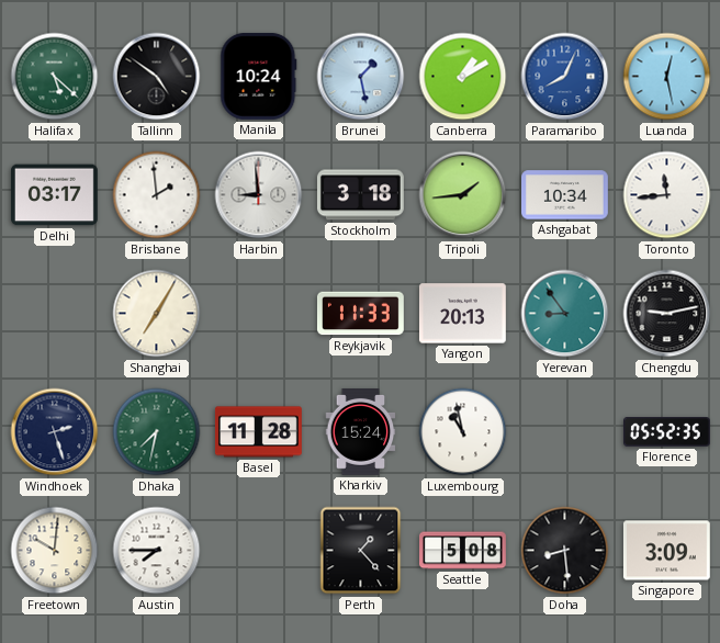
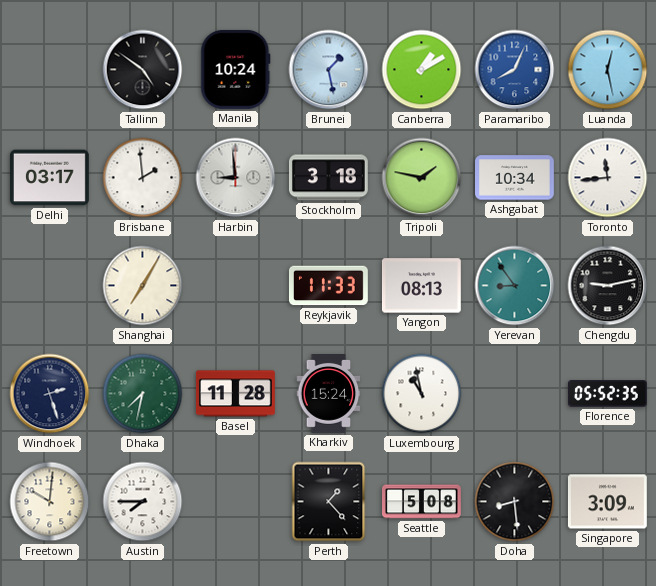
Halifax: 5:22 -> none (55, 77)
Tripoli: 1:44 -> 1:47 (422, 178)
Yangon: 20:13 -> 08:13 (421, 286)
